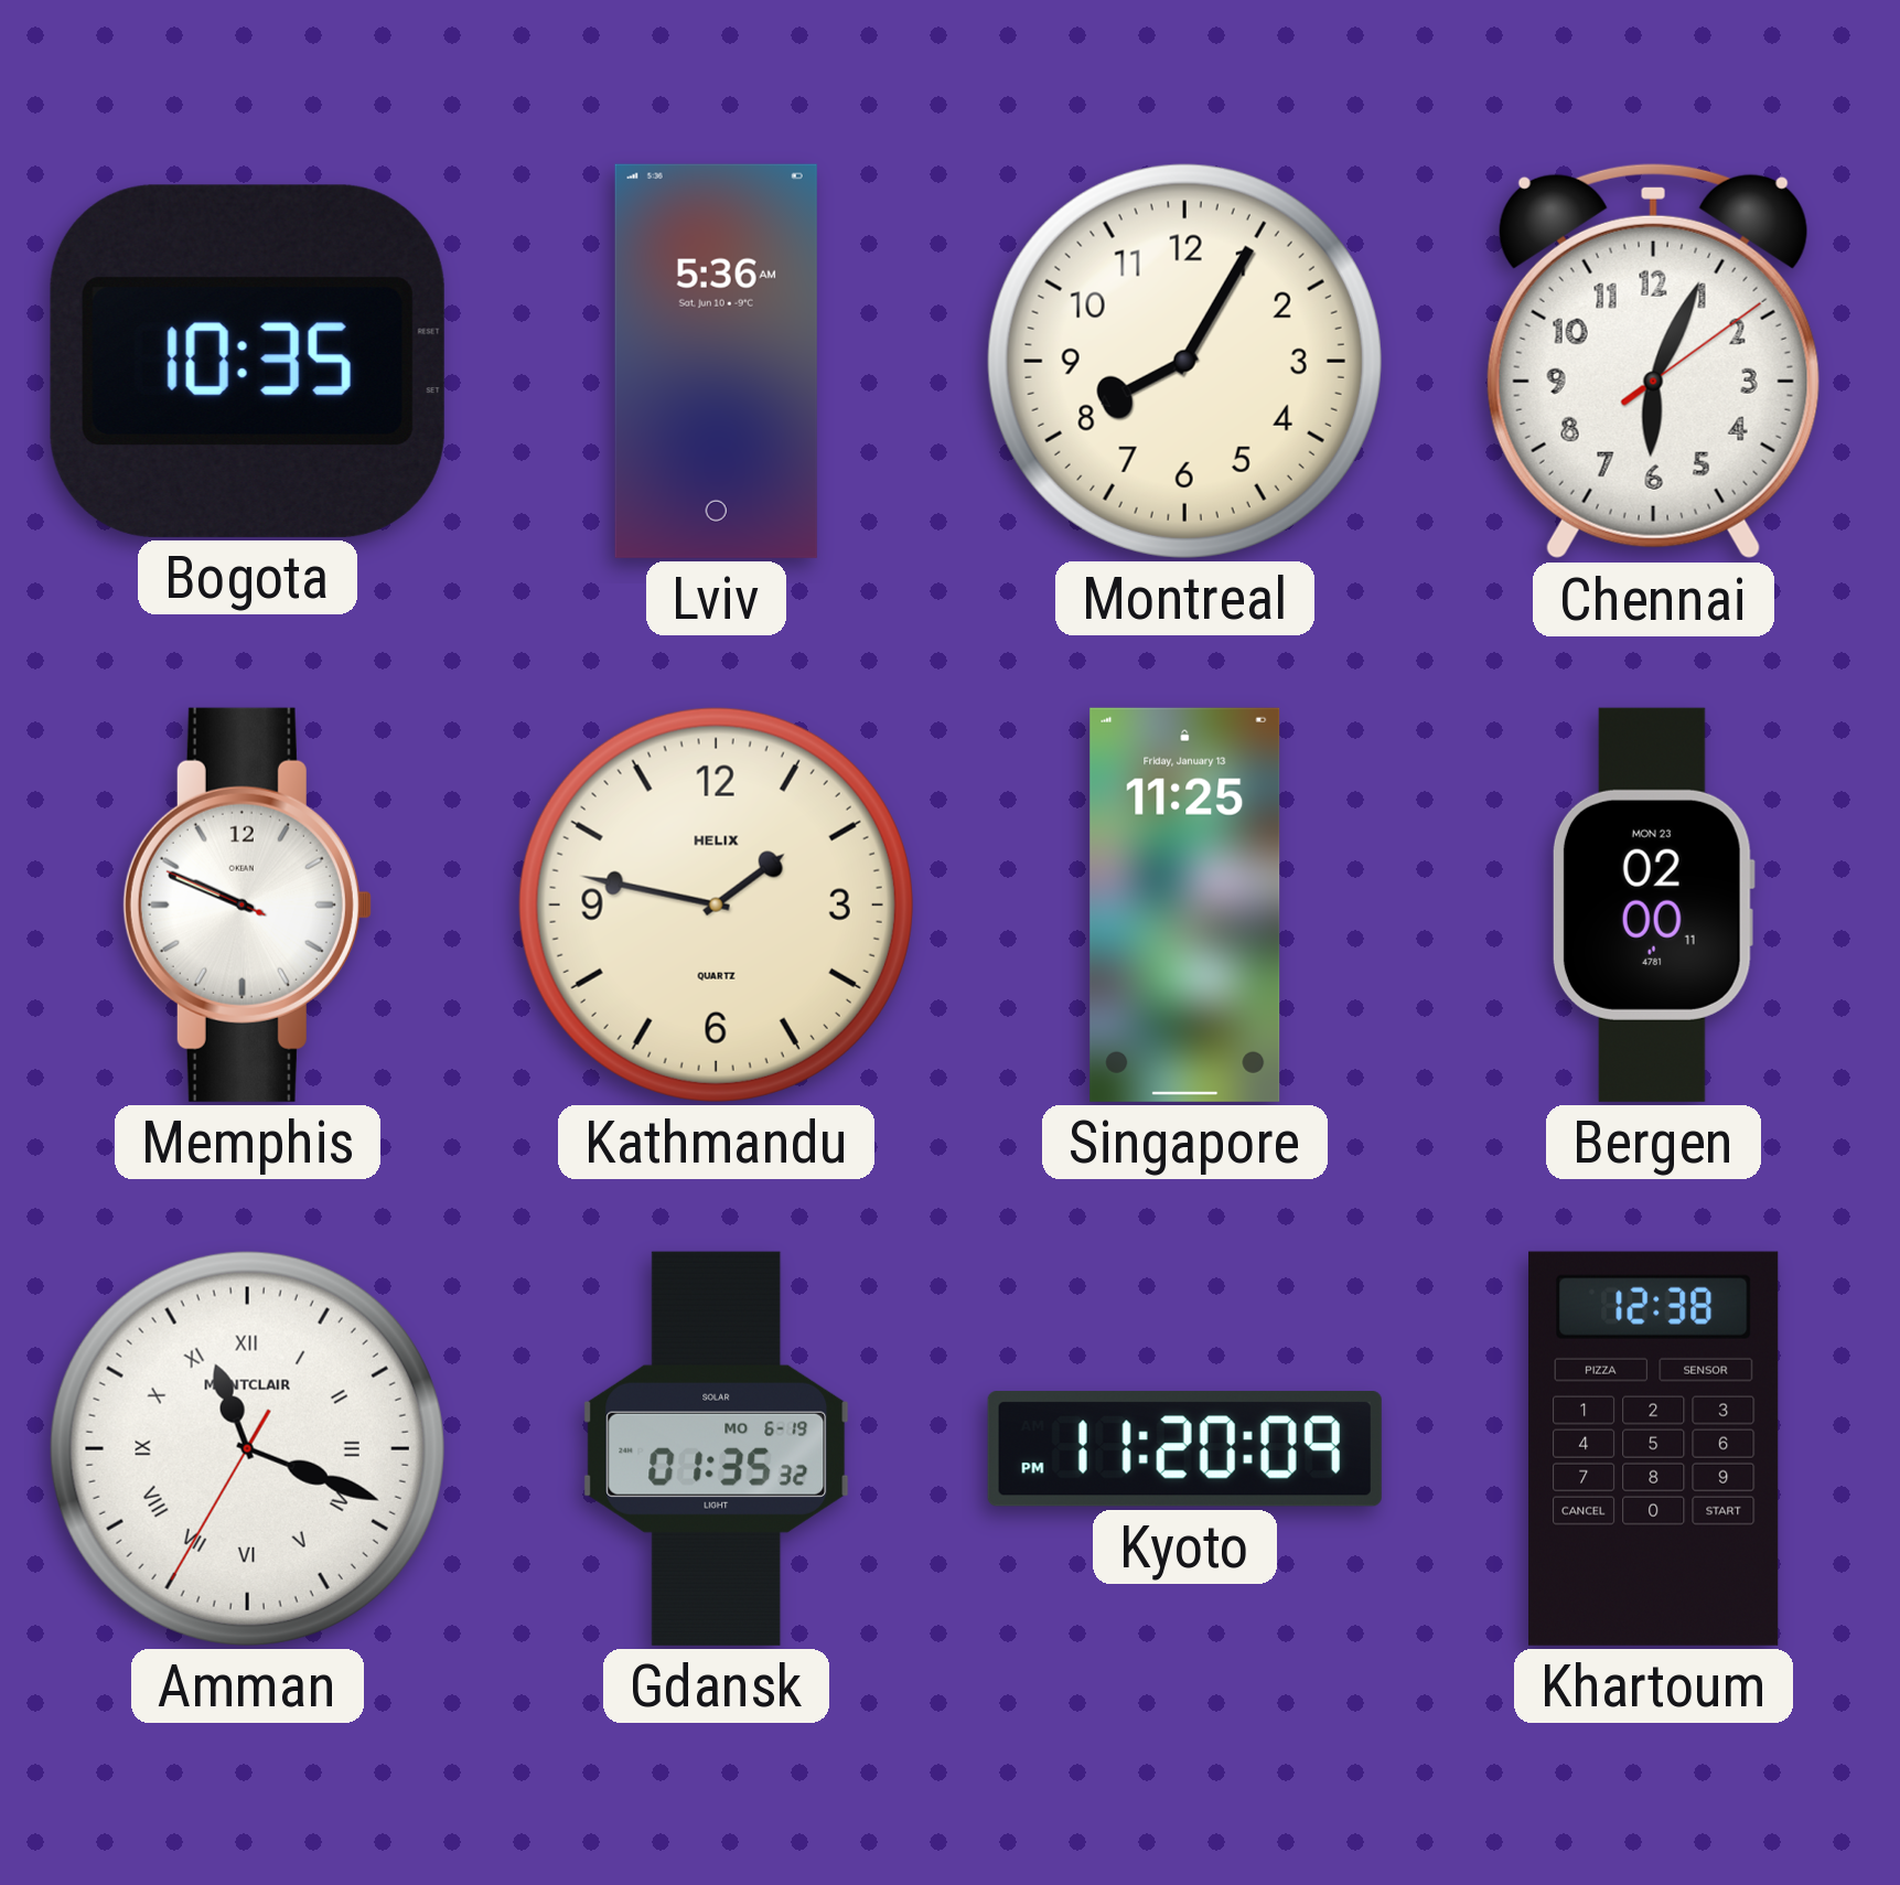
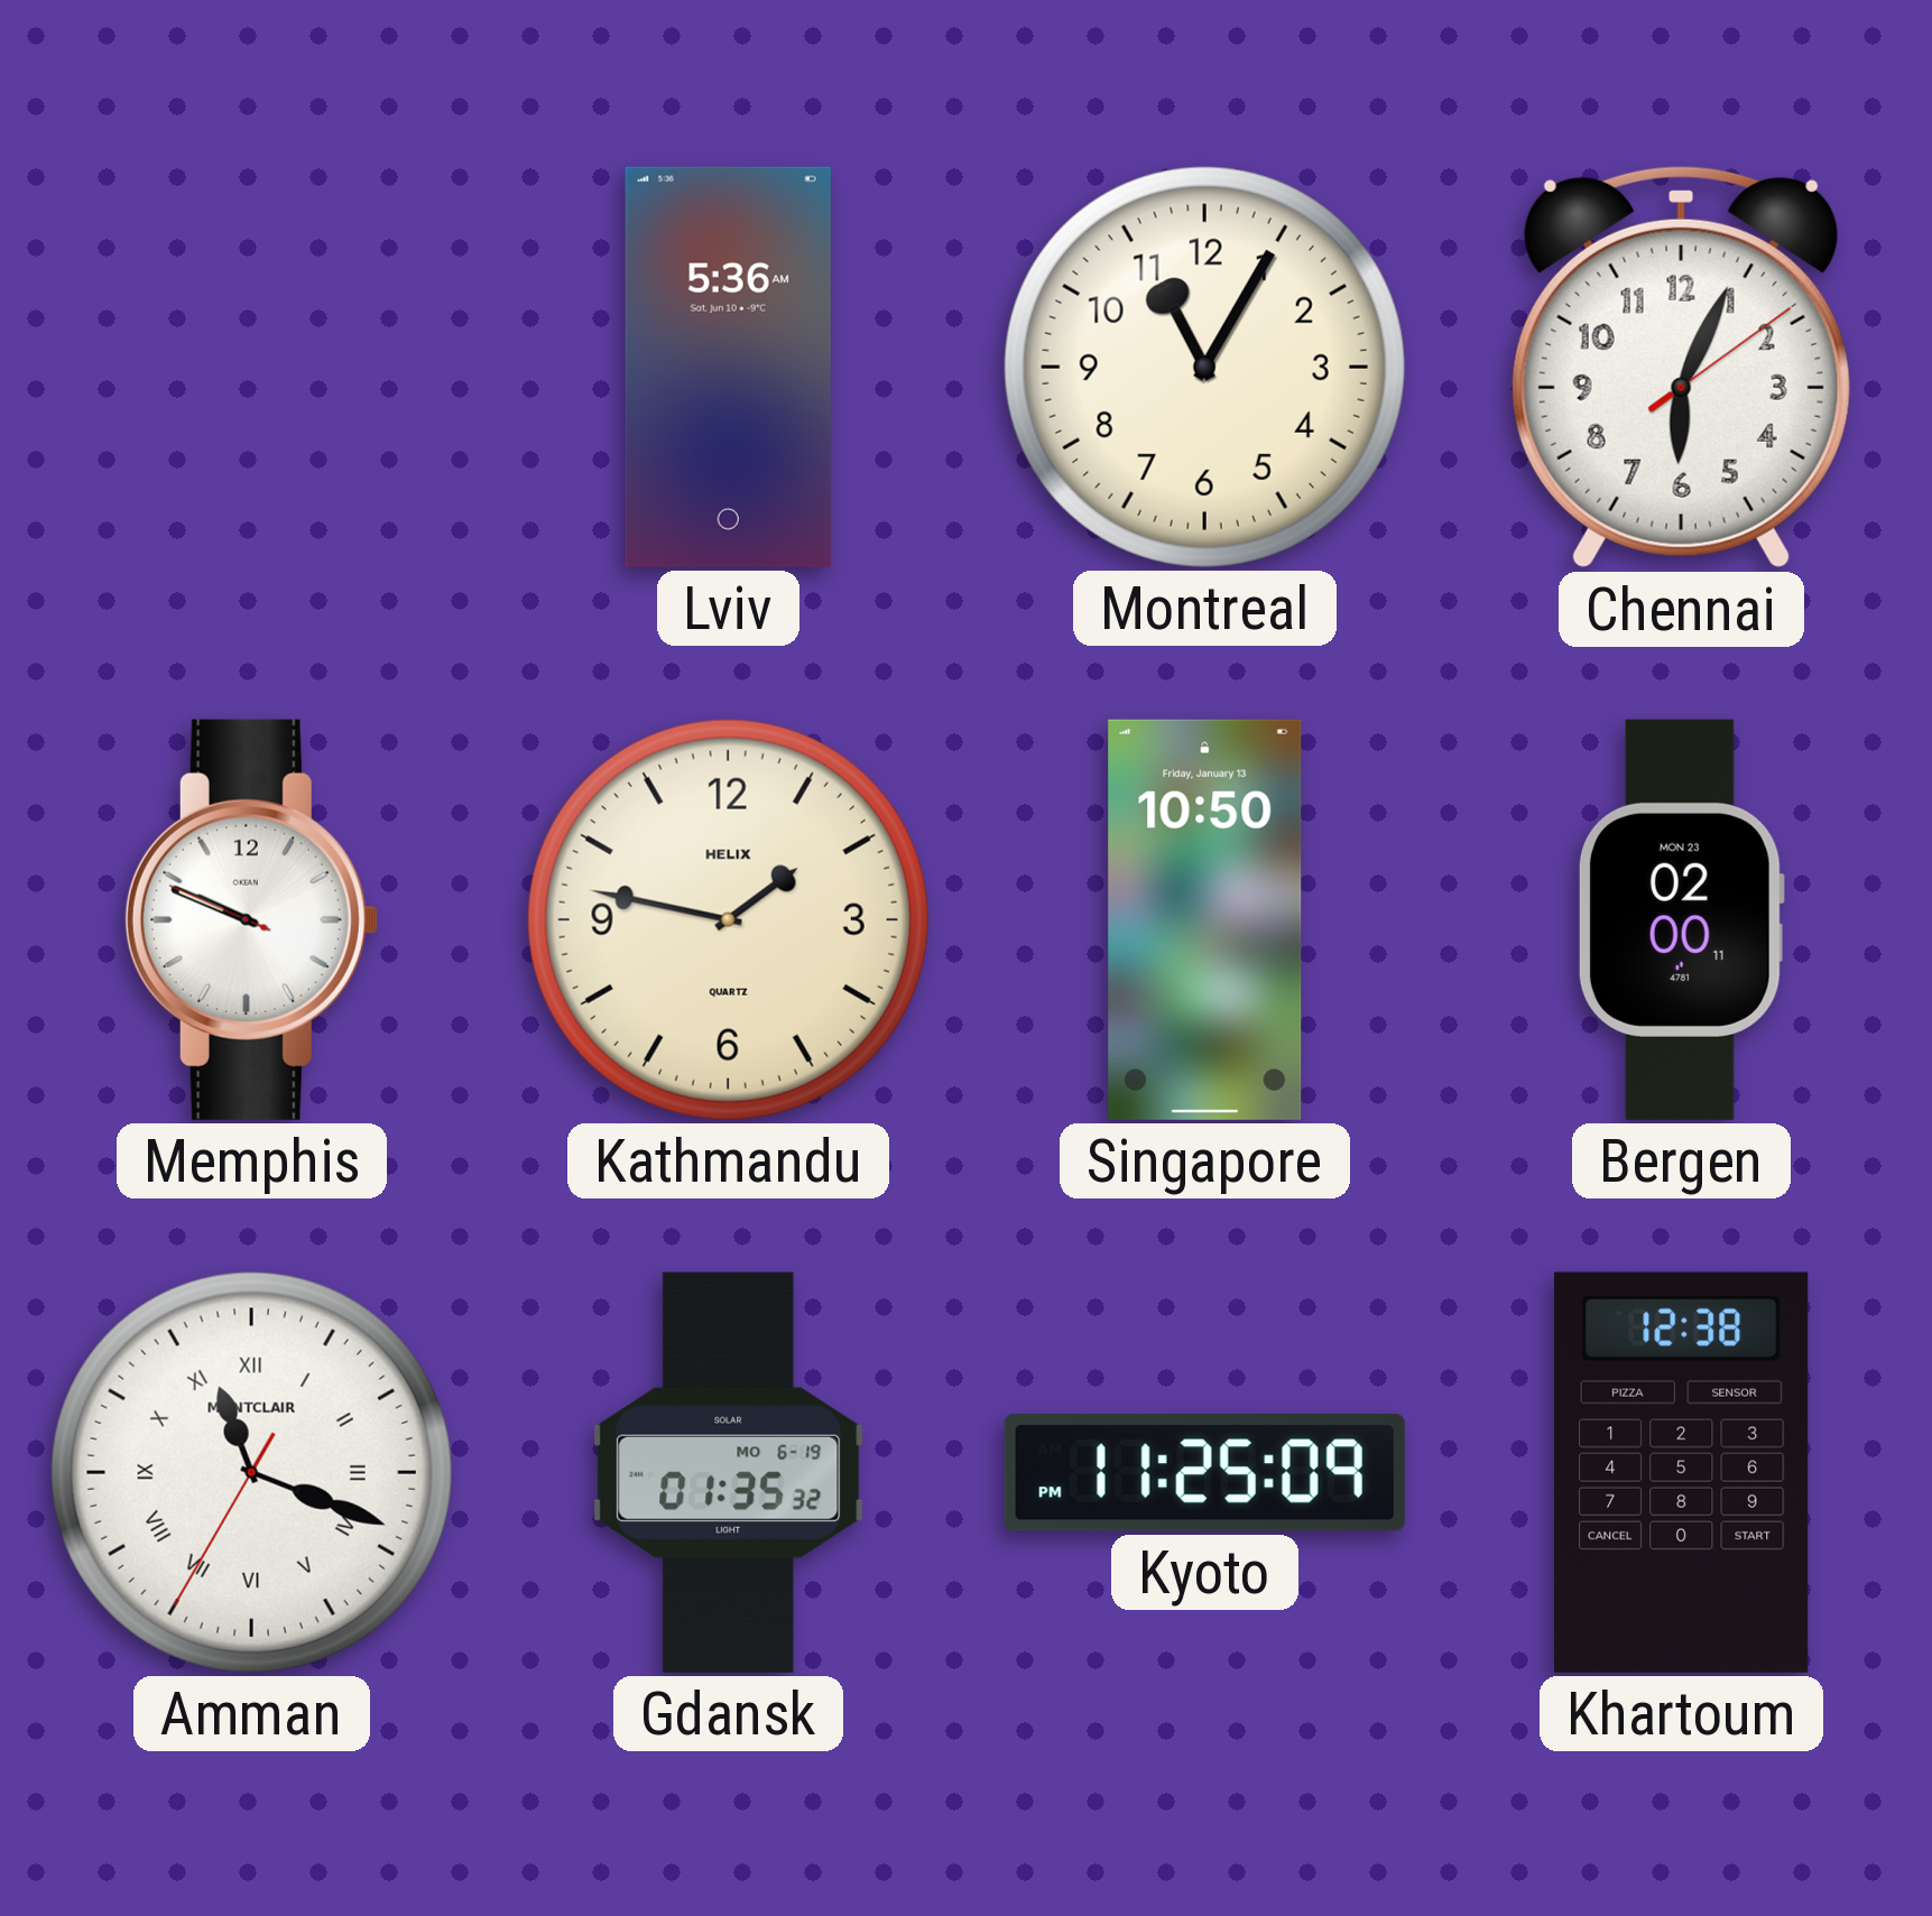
Bogota: 10:35 -> none (247, 361)
Montreal: 8:05 -> 11:05 (1204, 367)
Singapore: 11:25 -> 10:50 (1205, 919)
Kyoto: 11:20 -> 11:25 (1204, 1473)
